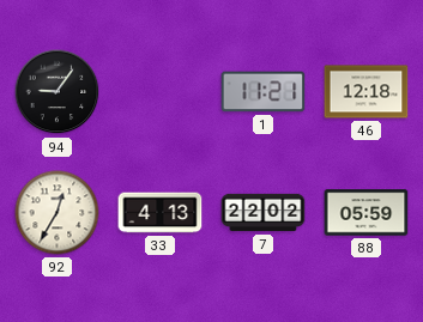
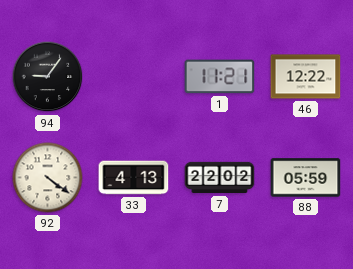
46: 12:18 -> 12:22 (306, 77)
92: 12:35 -> 4:21 (48, 178)
